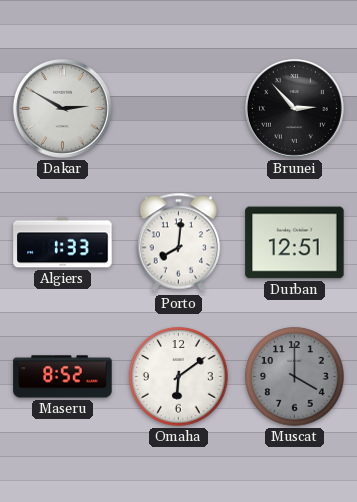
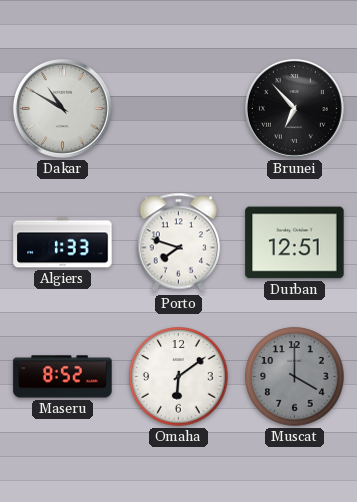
Dakar: 2:50 -> 10:50 (62, 108)
Brunei: 2:53 -> 6:53 (294, 108)
Porto: 8:01 -> 7:48 (179, 243)
